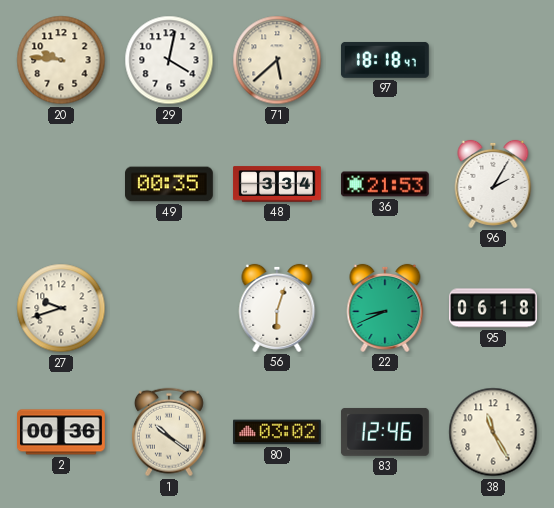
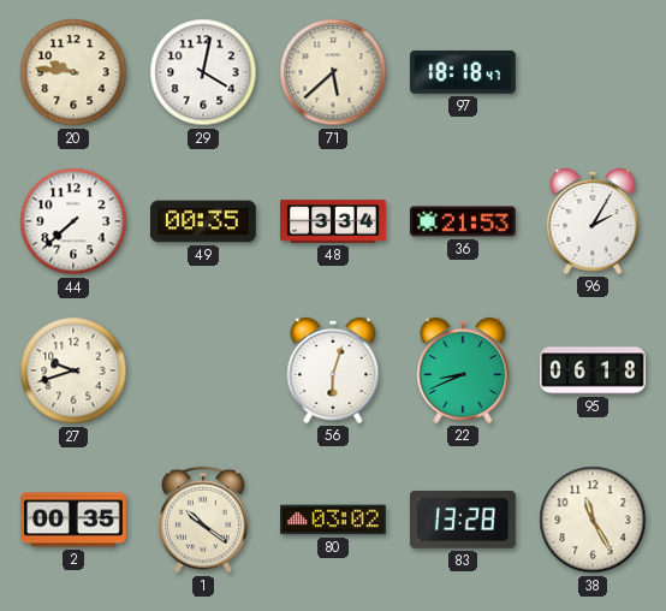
44: none -> 7:38 (73, 221)
2: 00:36 -> 00:35 (73, 520)
83: 12:46 -> 13:28 (463, 520)
